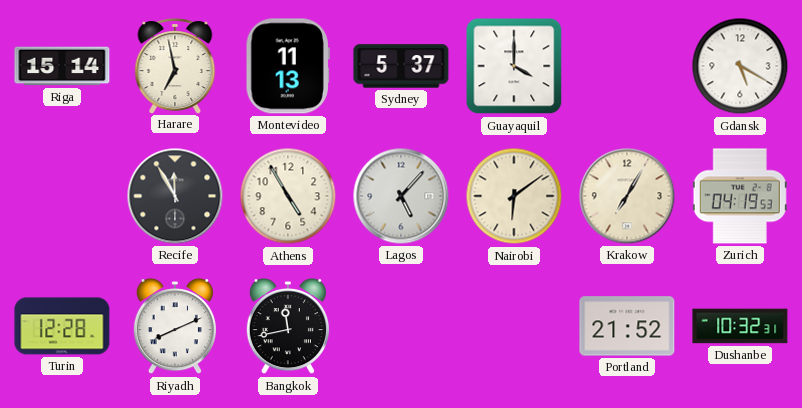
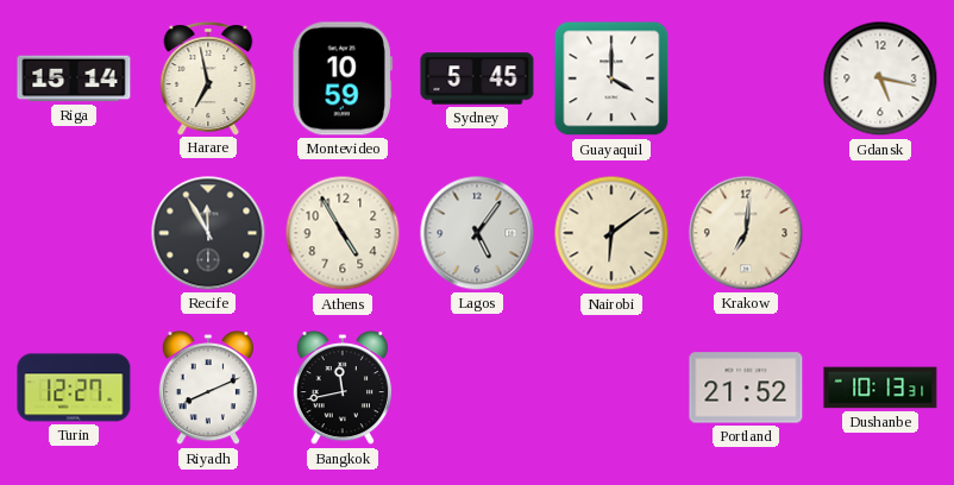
Montevideo: 11:13 -> 10:59 (343, 78)
Sydney: 5:37 -> 5:45 (477, 78)
Gdansk: 5:20 -> 5:17 (880, 78)
Lagos: 5:07 -> 5:06 (477, 233)
Krakow: 7:05 -> 7:01 (746, 233)
Zurich: 04:19 -> none (740, 196)
Turin: 12:28 -> 12:27 (74, 388)
Dushanbe: 10:32 -> 10:13 (880, 388)
